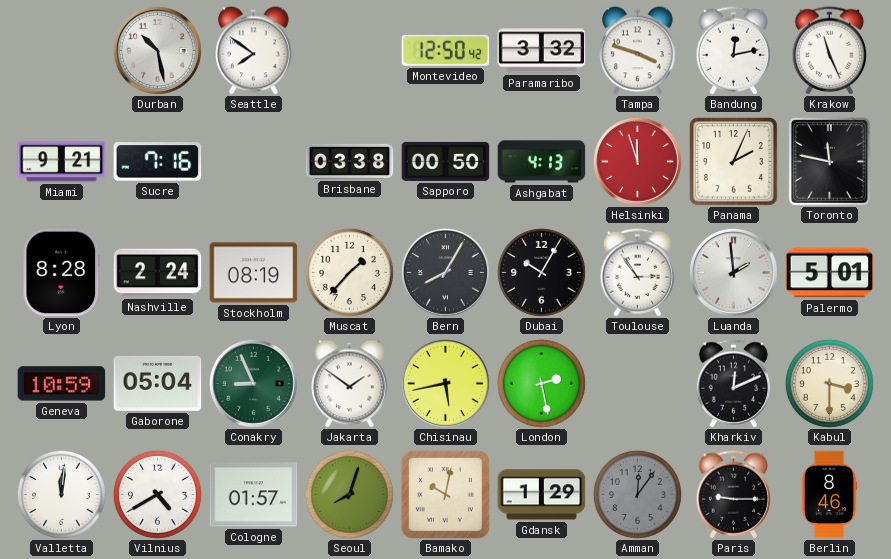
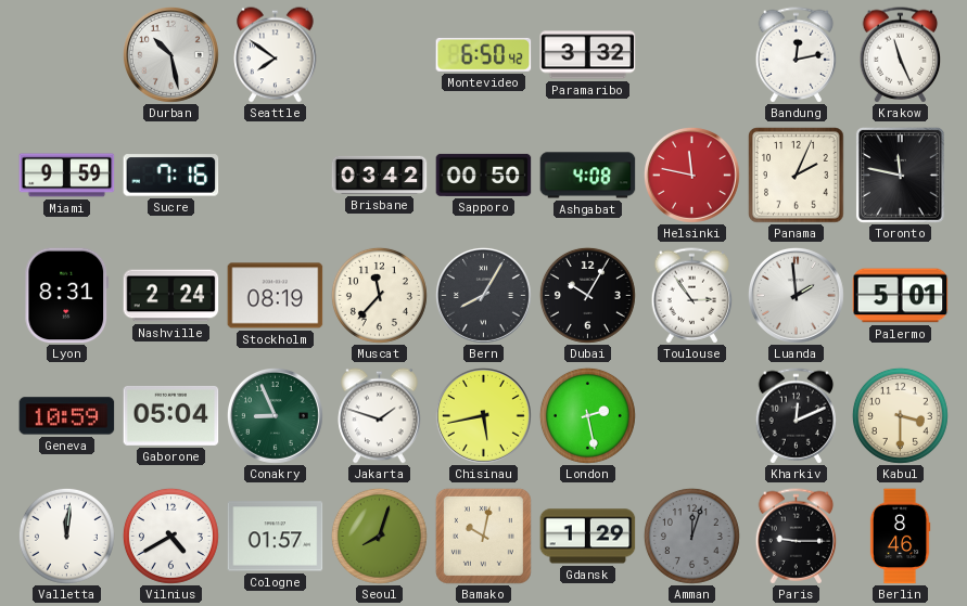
Montevideo: 12:50 -> 6:50 (484, 54)
Tampa: 3:48 -> none (638, 51)
Miami: 9:21 -> 9:59 (67, 176)
Brisbane: 03:38 -> 03:42 (380, 175)
Ashgabat: 4:13 -> 4:08 (588, 176)
Helsinki: 11:57 -> 11:47 (691, 175)
Lyon: 8:28 -> 8:31 (67, 296)
Muscat: 1:37 -> 11:37 (379, 295)
Jakarta: 1:51 -> 1:48 (380, 416)
Amman: 12:06 -> 12:03 (691, 536)
